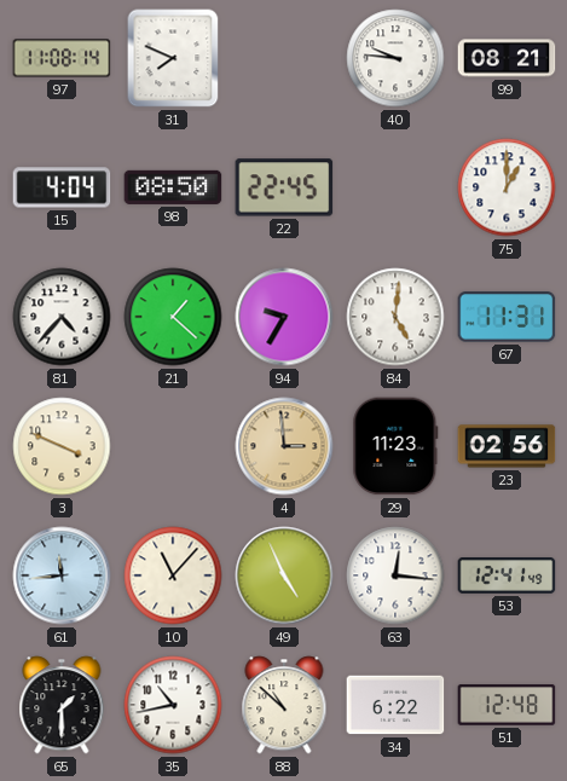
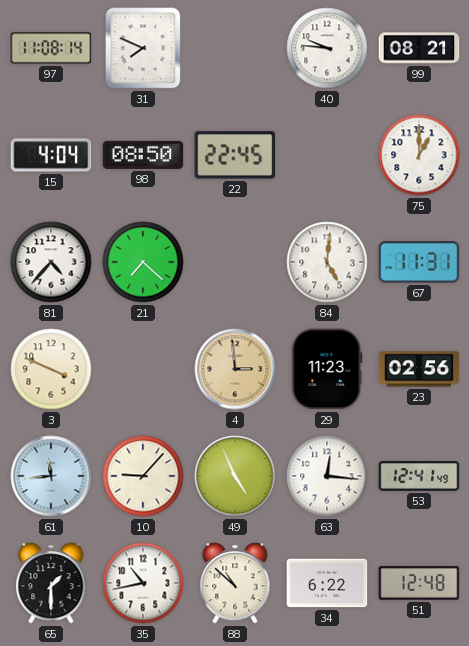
21: 1:22 -> 7:22 (143, 262)
94: 9:35 -> none (284, 317)
10: 11:07 -> 9:07 (143, 476)
